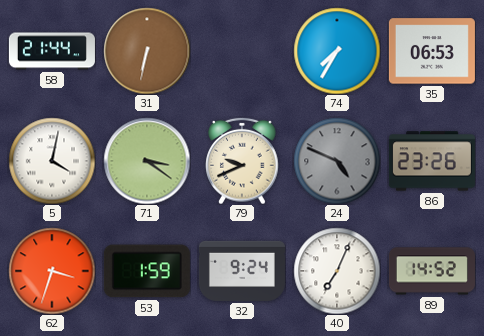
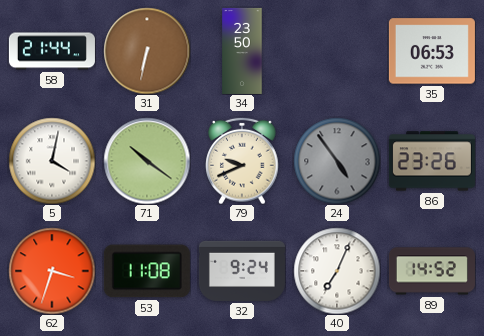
34: none -> 23:50 (242, 51)
74: 7:35 -> none (337, 51)
71: 3:21 -> 10:21 (147, 161)
24: 4:49 -> 4:54 (337, 161)
53: 1:59 -> 11:08 (147, 271)
